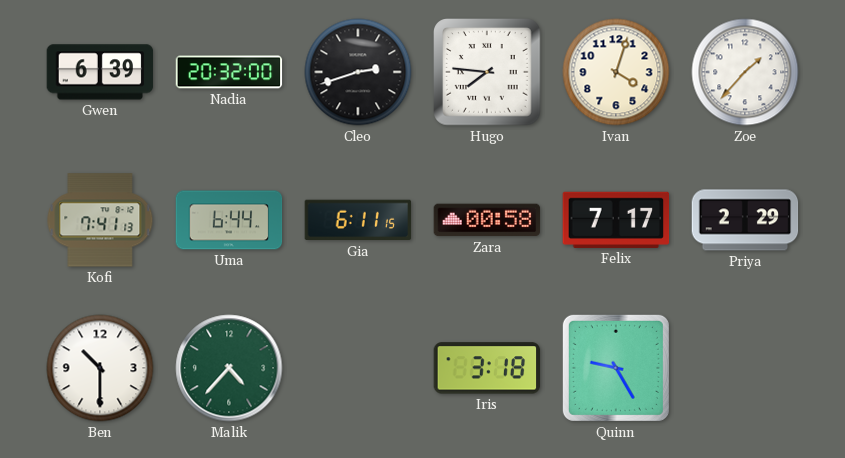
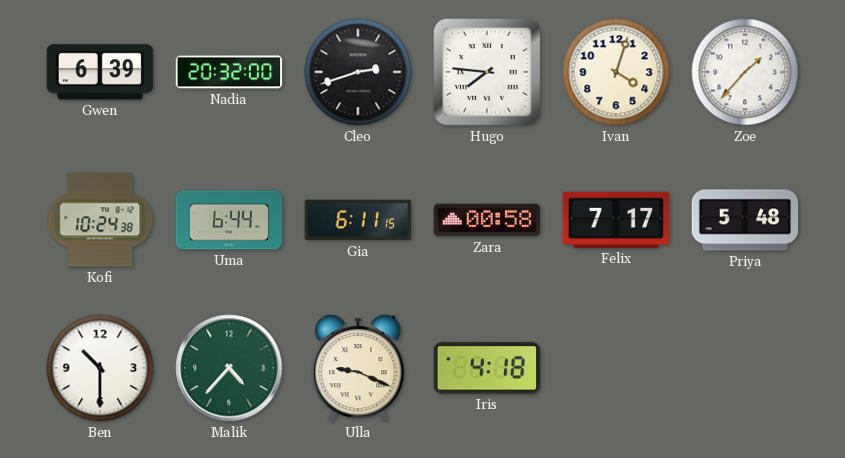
Kofi: 7:41 -> 10:24 (100, 220)
Priya: 2:29 -> 5:48 (745, 220)
Ulla: none -> 9:19 (358, 368)
Iris: 3:18 -> 4:18 (487, 368)
Quinn: 9:25 -> none (616, 368)
